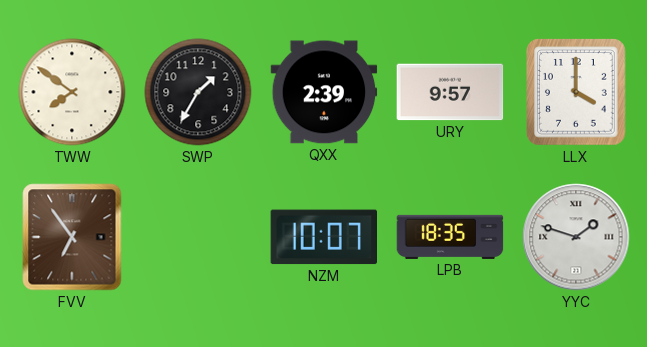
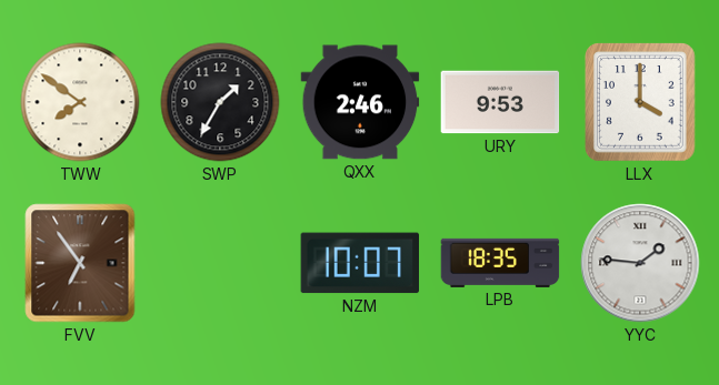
QXX: 2:39 -> 2:46 (360, 102)
URY: 9:57 -> 9:53 (500, 102)
YYC: 1:48 -> 1:46 (640, 263)
